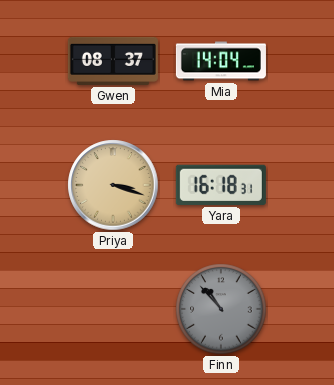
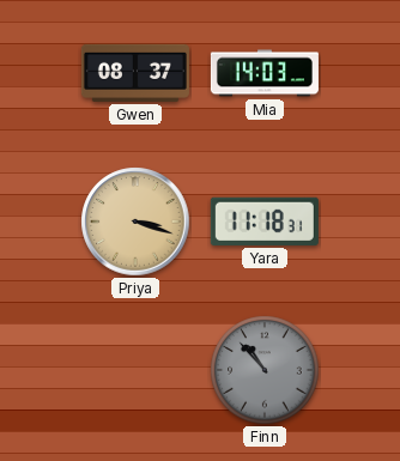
Mia: 14:04 -> 14:03 (265, 73)
Yara: 16:18 -> 11:18 (265, 222)
